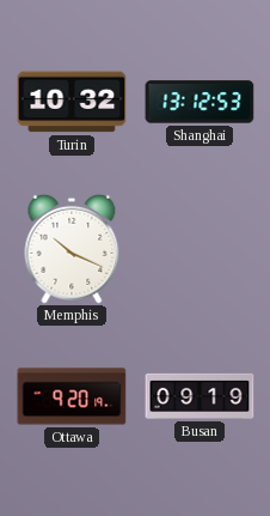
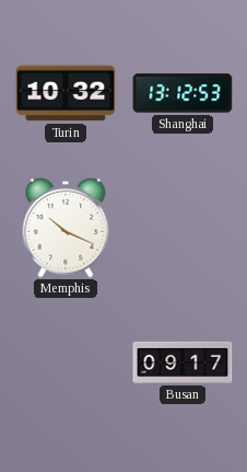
Ottawa: 9:20 -> none (72, 396)
Busan: 09:19 -> 09:17 (183, 362)
